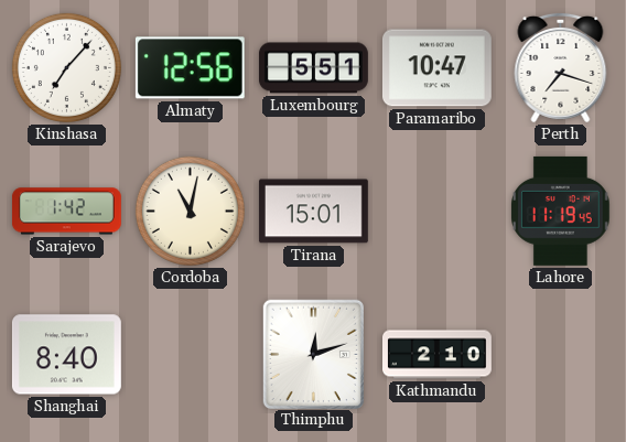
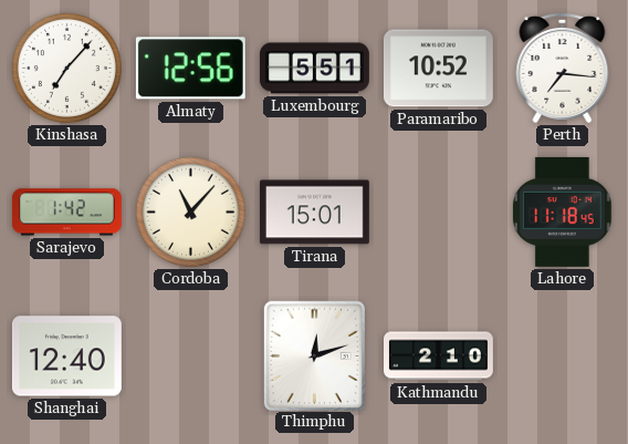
Paramaribo: 10:47 -> 10:52 (438, 69)
Perth: 7:18 -> 7:16 (563, 68)
Cordoba: 11:02 -> 11:07 (190, 211)
Lahore: 11:19 -> 11:18 (563, 211)
Shanghai: 8:40 -> 12:40 (66, 357)
